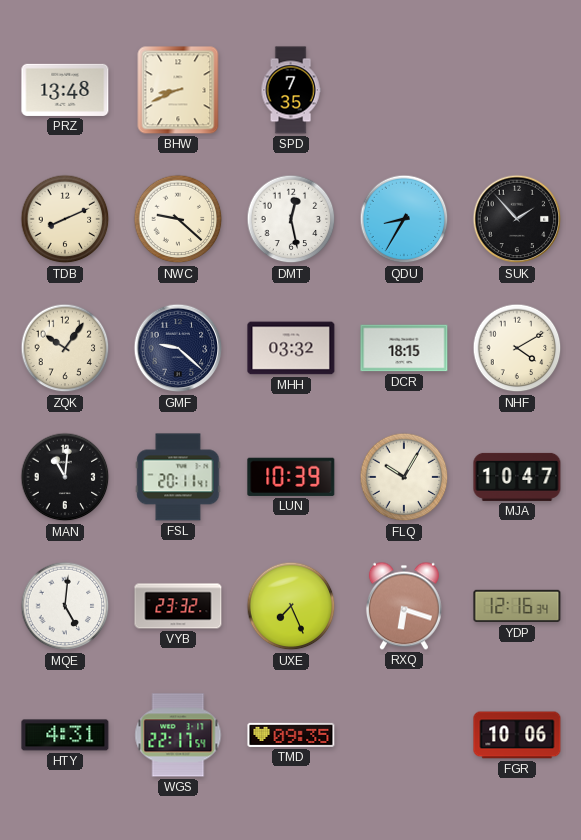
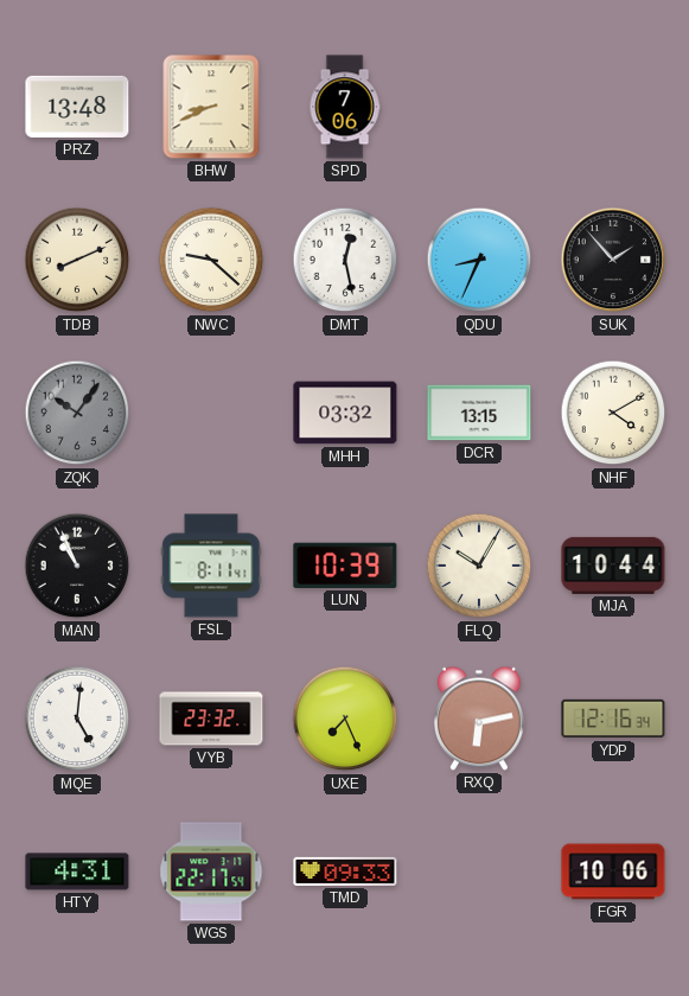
SPD: 7:35 -> 7:06 (345, 107)
QDU: 8:35 -> 8:34 (479, 260)
ZQK dial: cream -> grey (77, 413)
GMF: 9:22 -> none (178, 348)
DCR: 18:15 -> 13:15 (479, 413)
MAN: 11:01 -> 10:56 (77, 566)
FSL: 20:11 -> 8:11 (211, 566)
MJA: 10:47 -> 10:44 (613, 566)
RXQ: 6:18 -> 6:13 (479, 719)
TMD: 09:35 -> 09:33 (345, 871)
